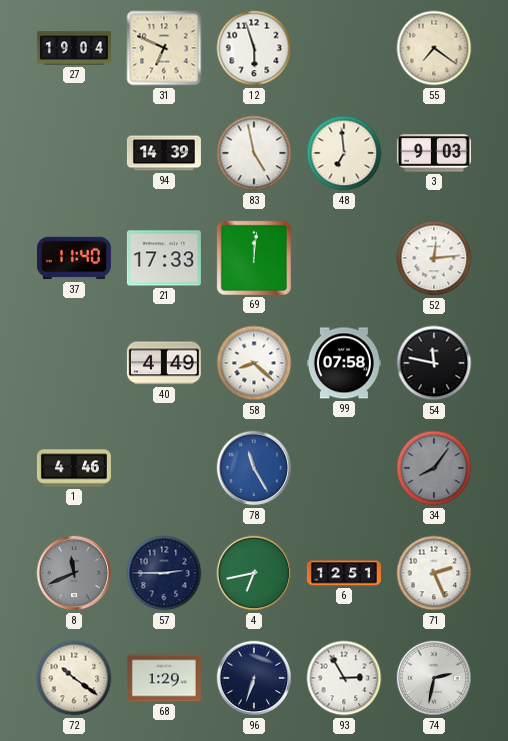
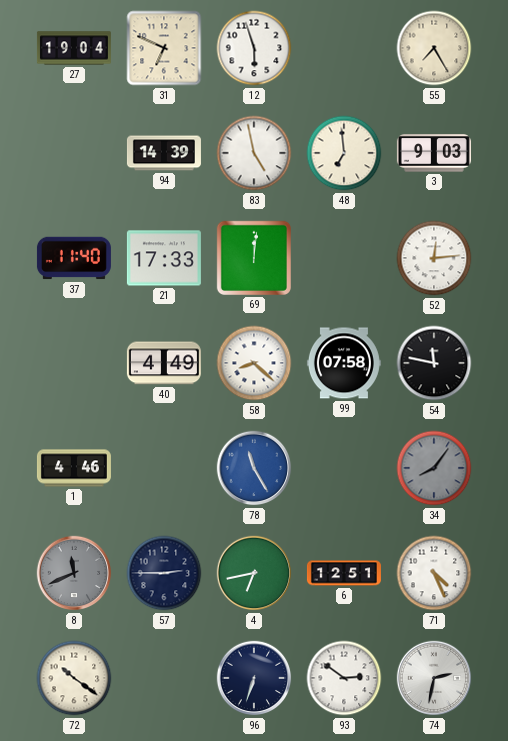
55: 7:21 -> 7:25 (434, 48)
71: 2:26 -> 4:26 (434, 573)
68: 1:29 -> none (164, 678)
93: 2:55 -> 2:51 (344, 678)
